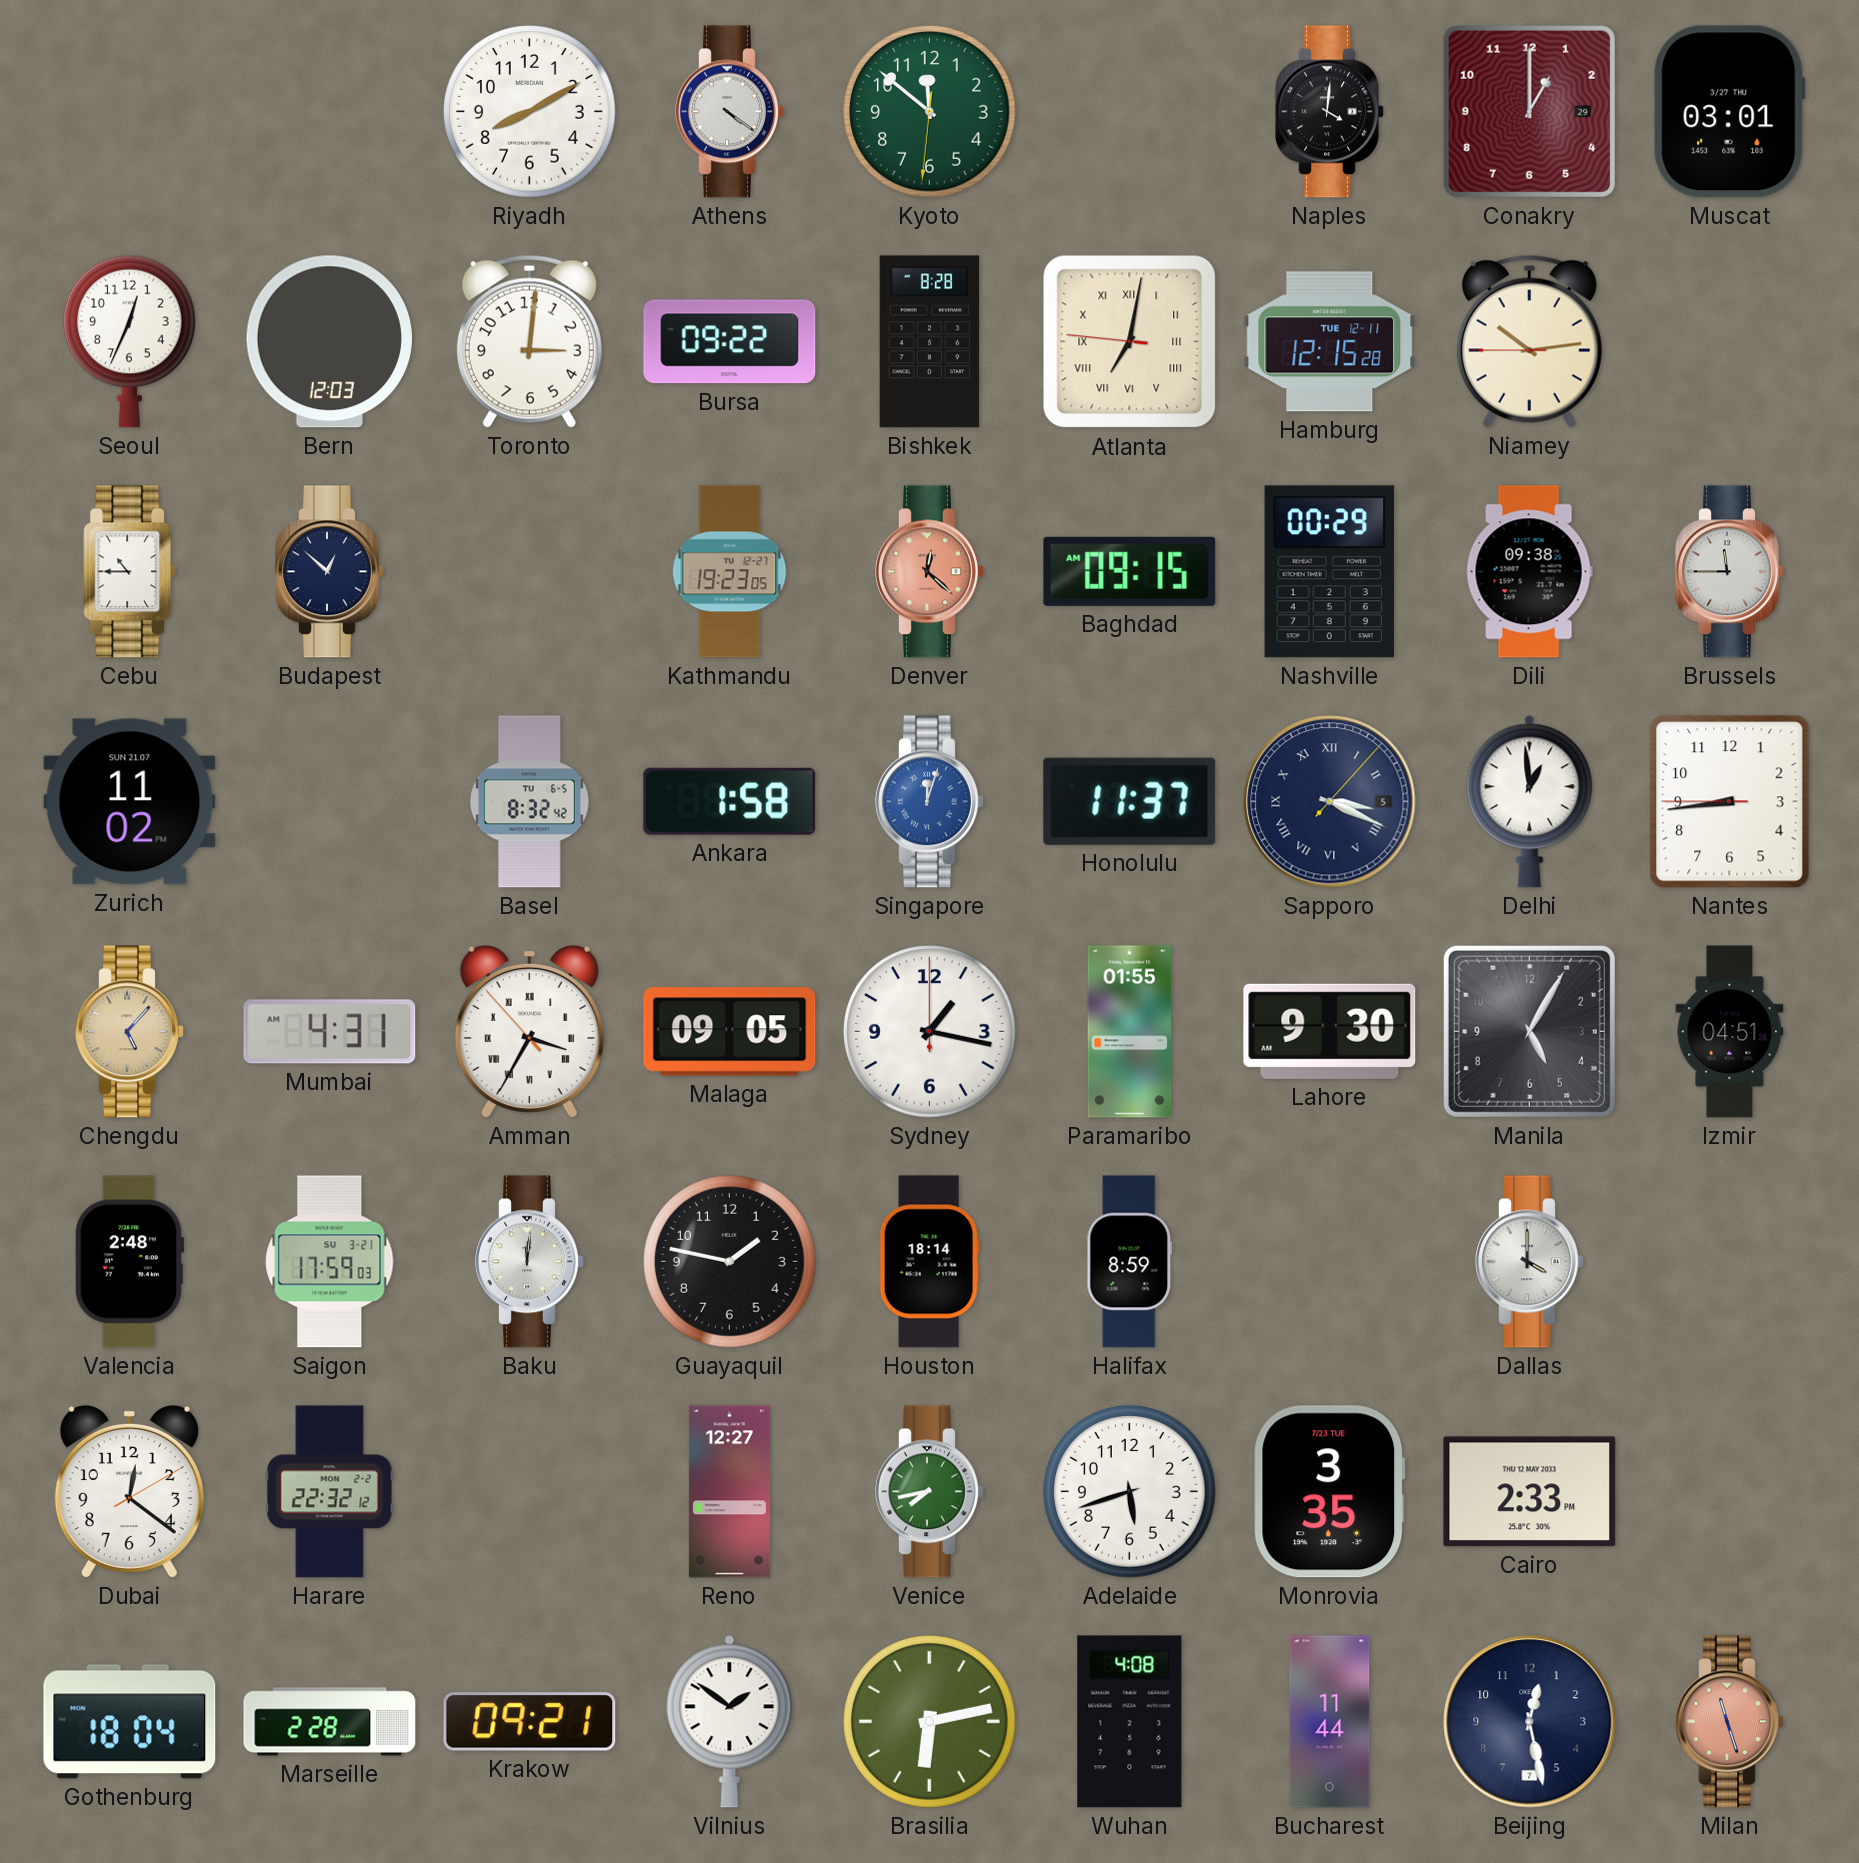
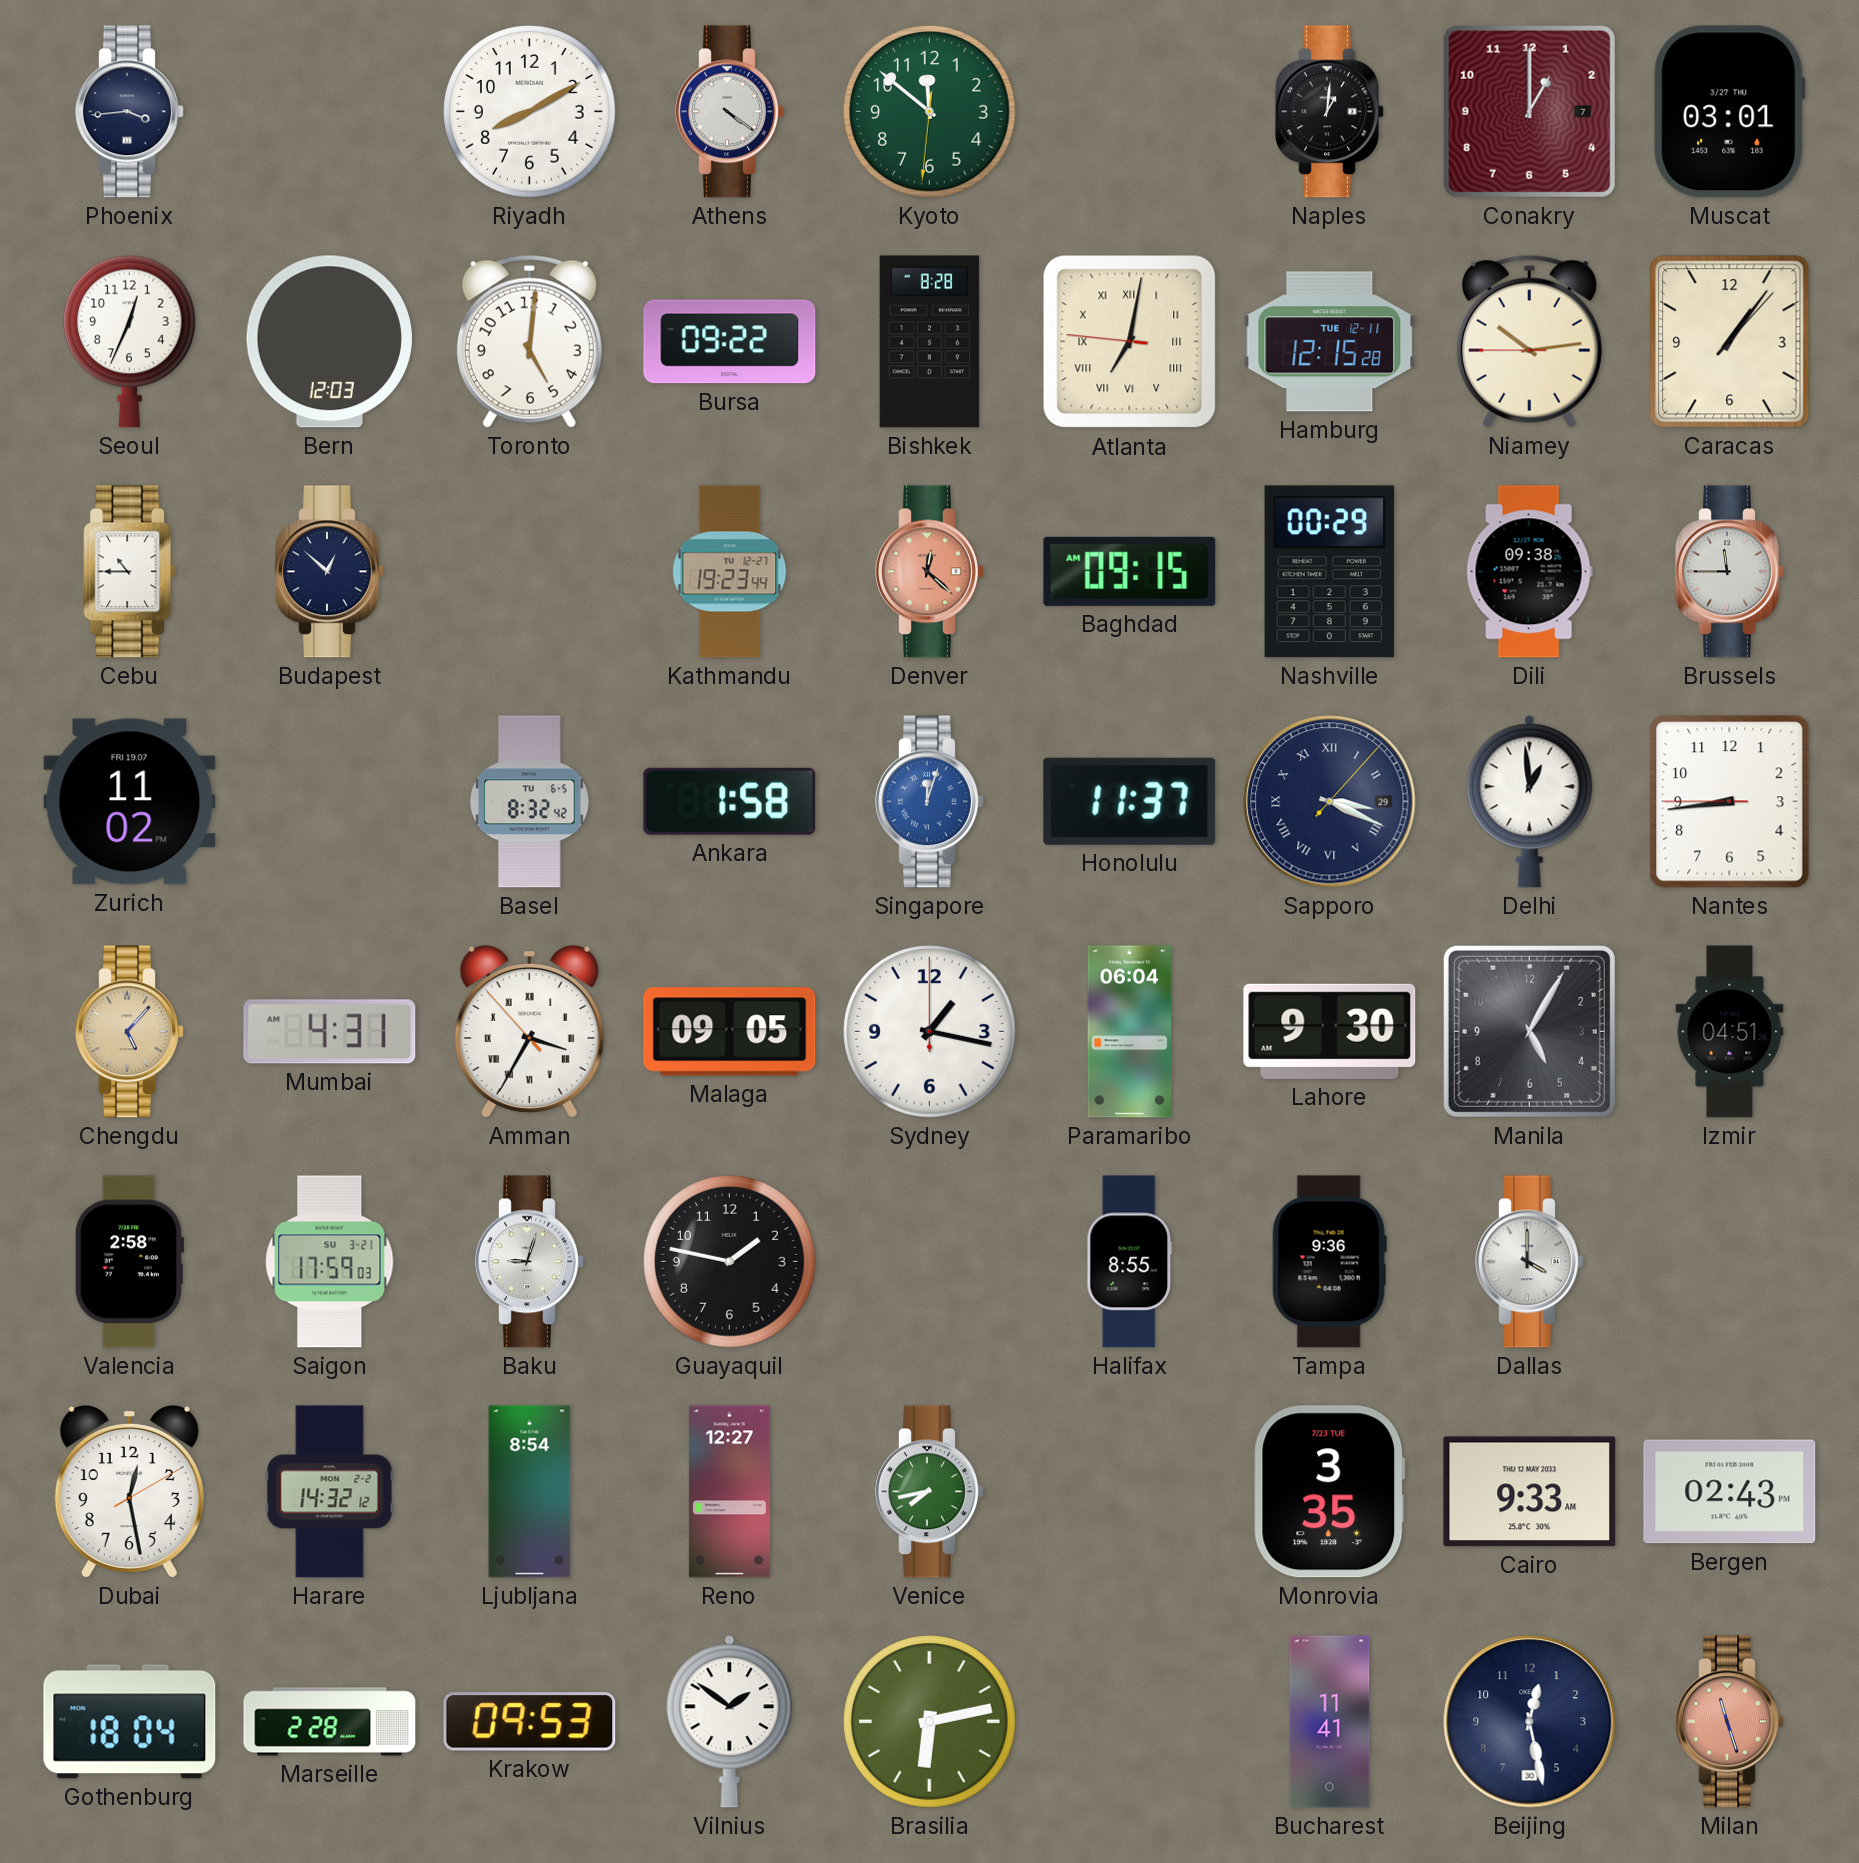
Phoenix: none -> 3:44 (130, 112)
Naples: 4:01 -> 1:01 (1330, 112)
Conakry date: 29 -> 7 (1529, 111)
Toronto: 3:01 -> 5:01 (529, 341)
Caracas: none -> 1:06 (1730, 342)
Kathmandu: 19:23:05 -> 19:23:44 (730, 572)
Zurich date: SUN 21.07 -> FRI 19.07 (130, 802)
Sapporo date: 5 -> 29 (1330, 802)
Paramaribo: 01:55 -> 06:04 (1130, 1032)
Valencia: 2:48 -> 2:58 (129, 1262)
Baku: 12:01 -> 9:03 (530, 1262)
Houston: 18:14 -> none (929, 1262)
Halifax: 8:59 -> 8:55 (1130, 1262)
Tampa: none -> 9:36 (1329, 1262)
Dubai: 12:21 -> 12:28 (129, 1491)
Harare: 22:32 -> 14:32 (330, 1492)
Ljubljana: none -> 8:54 (530, 1492)
Adelaide: 5:42 -> none (1130, 1492)
Cairo: 2:33 -> 9:33 (1530, 1492)
Bergen: none -> 02:43 (1730, 1492)
Krakow: 09:21 -> 09:53 (530, 1722)
Wuhan: 4:08 -> none (1130, 1722)
Bucharest: 11:44 -> 11:41 (1330, 1722)
Beijing date: 7 -> 30 (1530, 1722)
